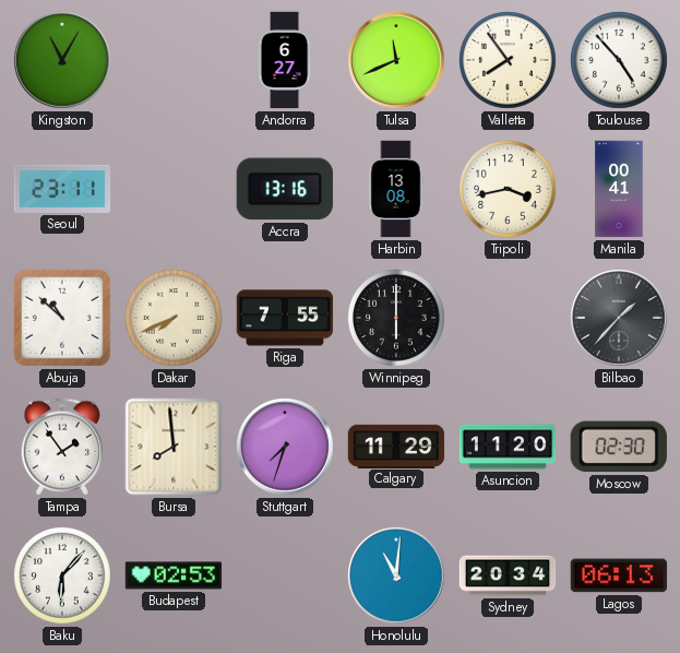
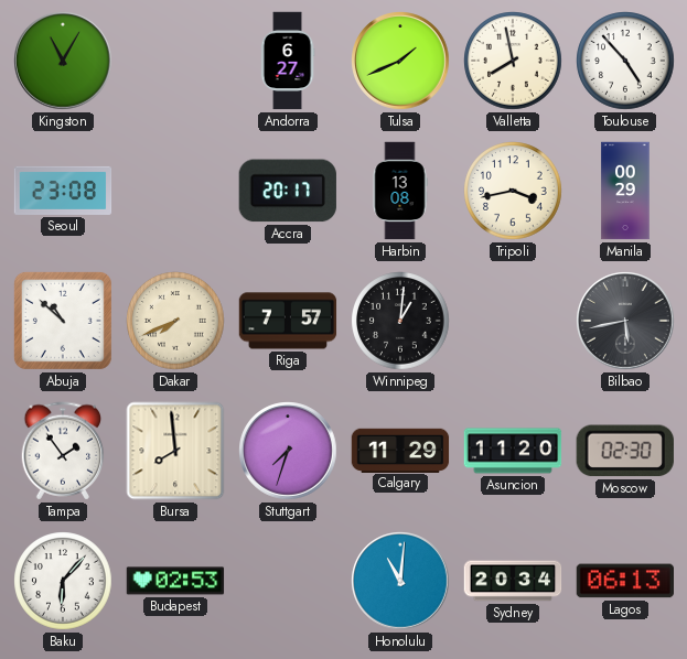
Tulsa: 11:41 -> 1:41 (400, 61)
Valletta: 7:54 -> 7:58 (513, 61)
Seoul: 23:11 -> 23:08 (63, 191)
Accra: 13:16 -> 20:17 (288, 191)
Manila: 00:41 -> 00:29 (625, 191)
Riga: 7:55 -> 7:57 (288, 321)
Winnipeg: 6:00 -> 1:01 (400, 321)
Bilbao: 1:37 -> 5:43 (625, 321)
